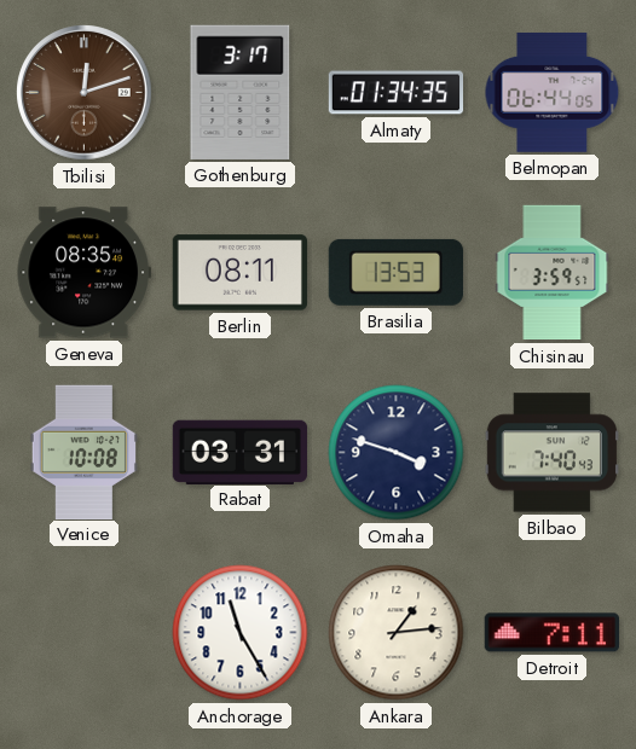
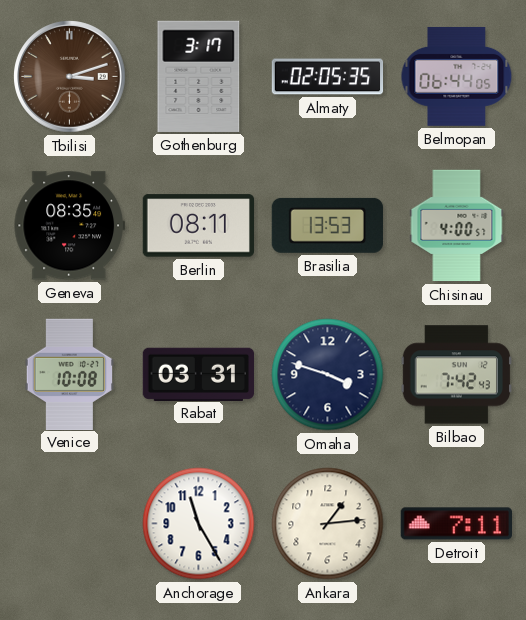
Tbilisi: 12:12 -> 3:12 (70, 77)
Almaty: 01:34 -> 02:05 (328, 77)
Chisinau: 3:59 -> 4:00 (457, 226)
Bilbao: 7:40 -> 7:42 (456, 375)
